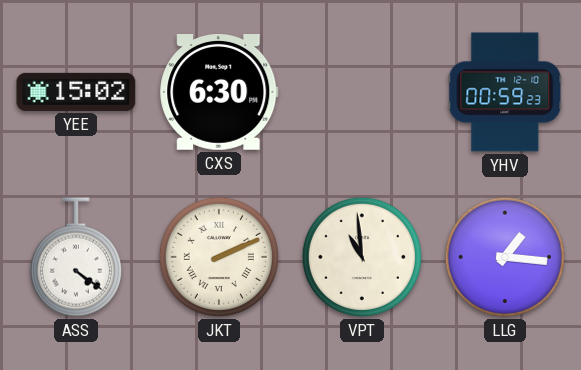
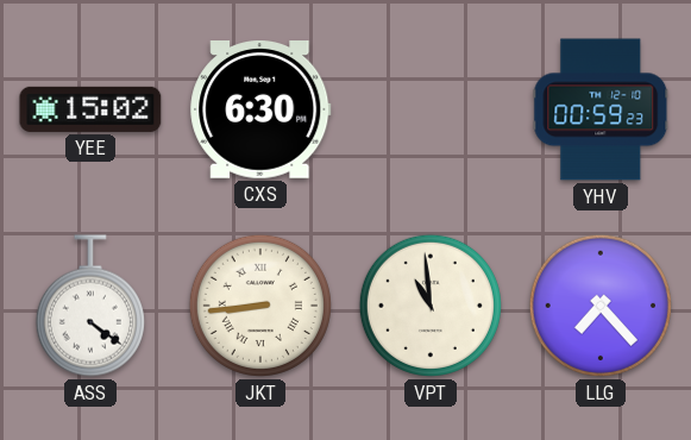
JKT: 2:11 -> 8:44 (260, 306)
LLG: 1:16 -> 7:23 (601, 306)
